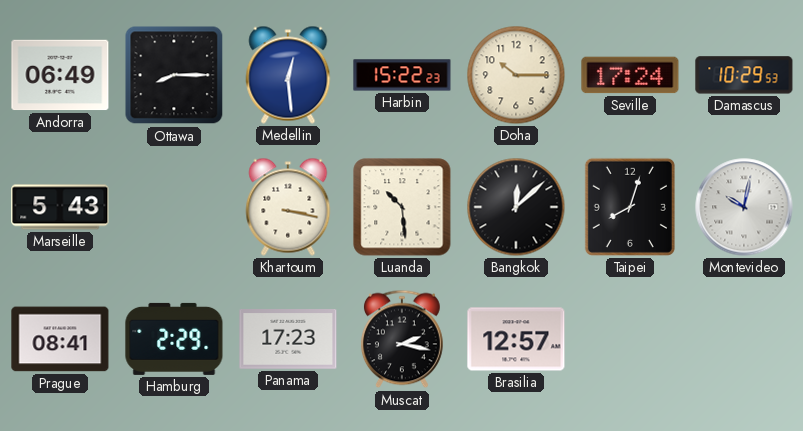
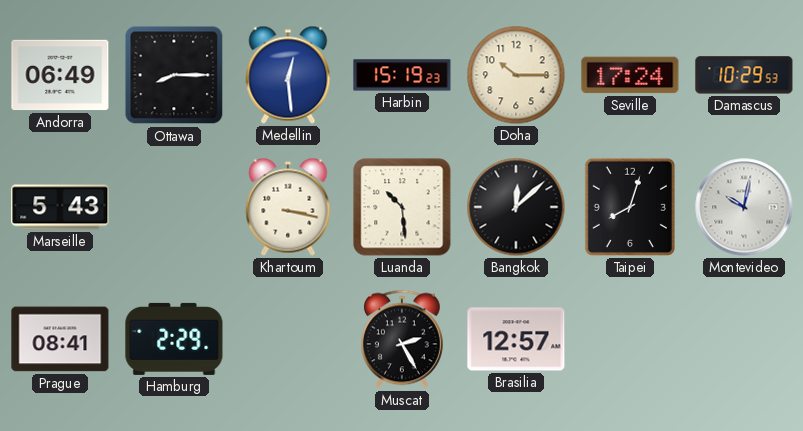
Harbin: 15:22 -> 15:19 (402, 75)
Panama: 17:23 -> none (288, 340)
Muscat: 2:17 -> 2:25 (402, 339)
